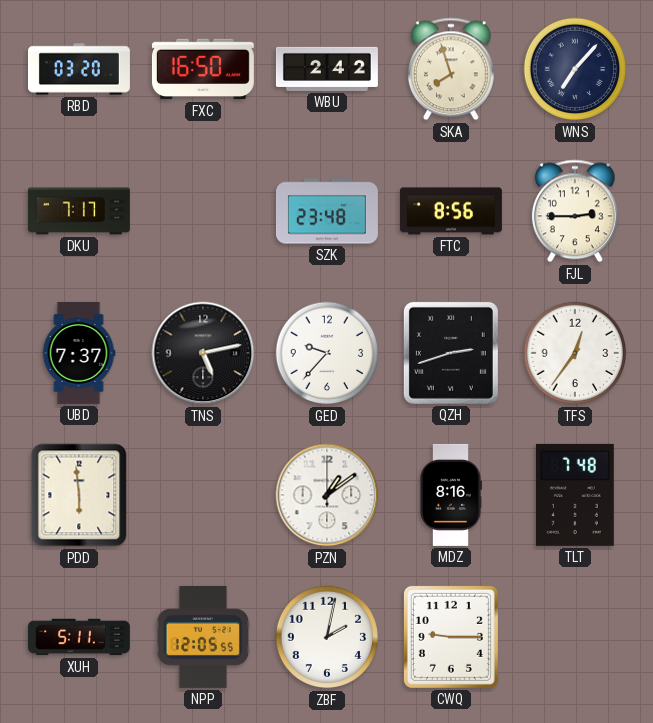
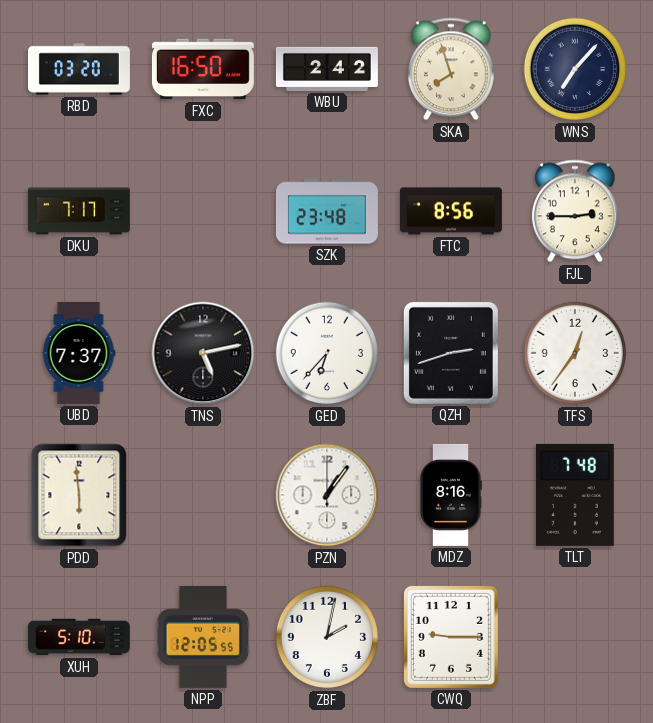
GED: 9:37 -> 6:37 (327, 353)
PZN: 1:09 -> 1:06 (327, 495)
XUH: 5:11 -> 5:10 (79, 637)
